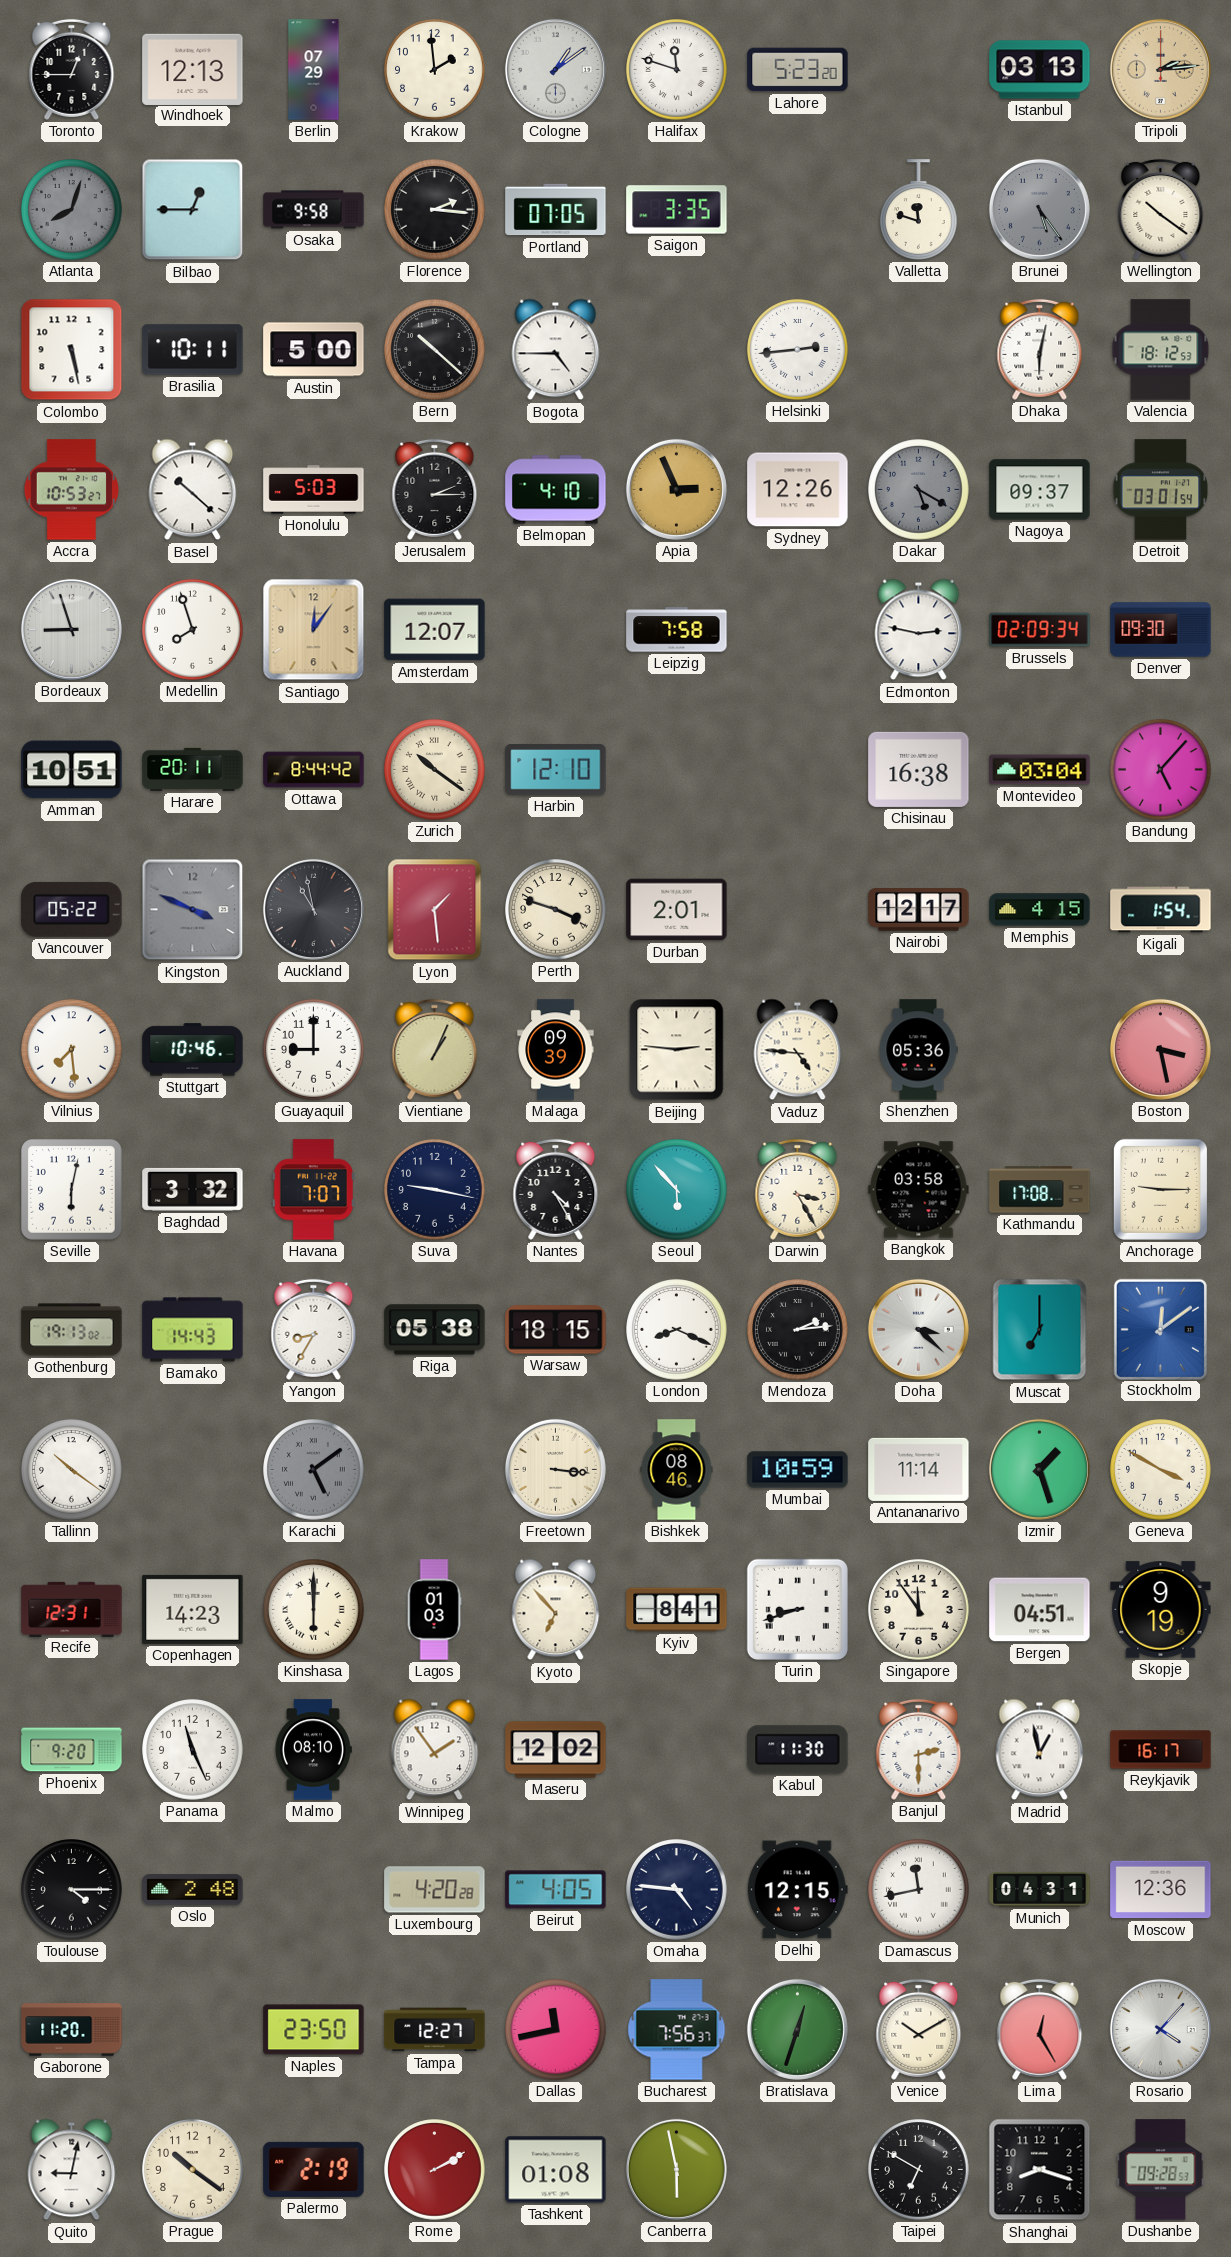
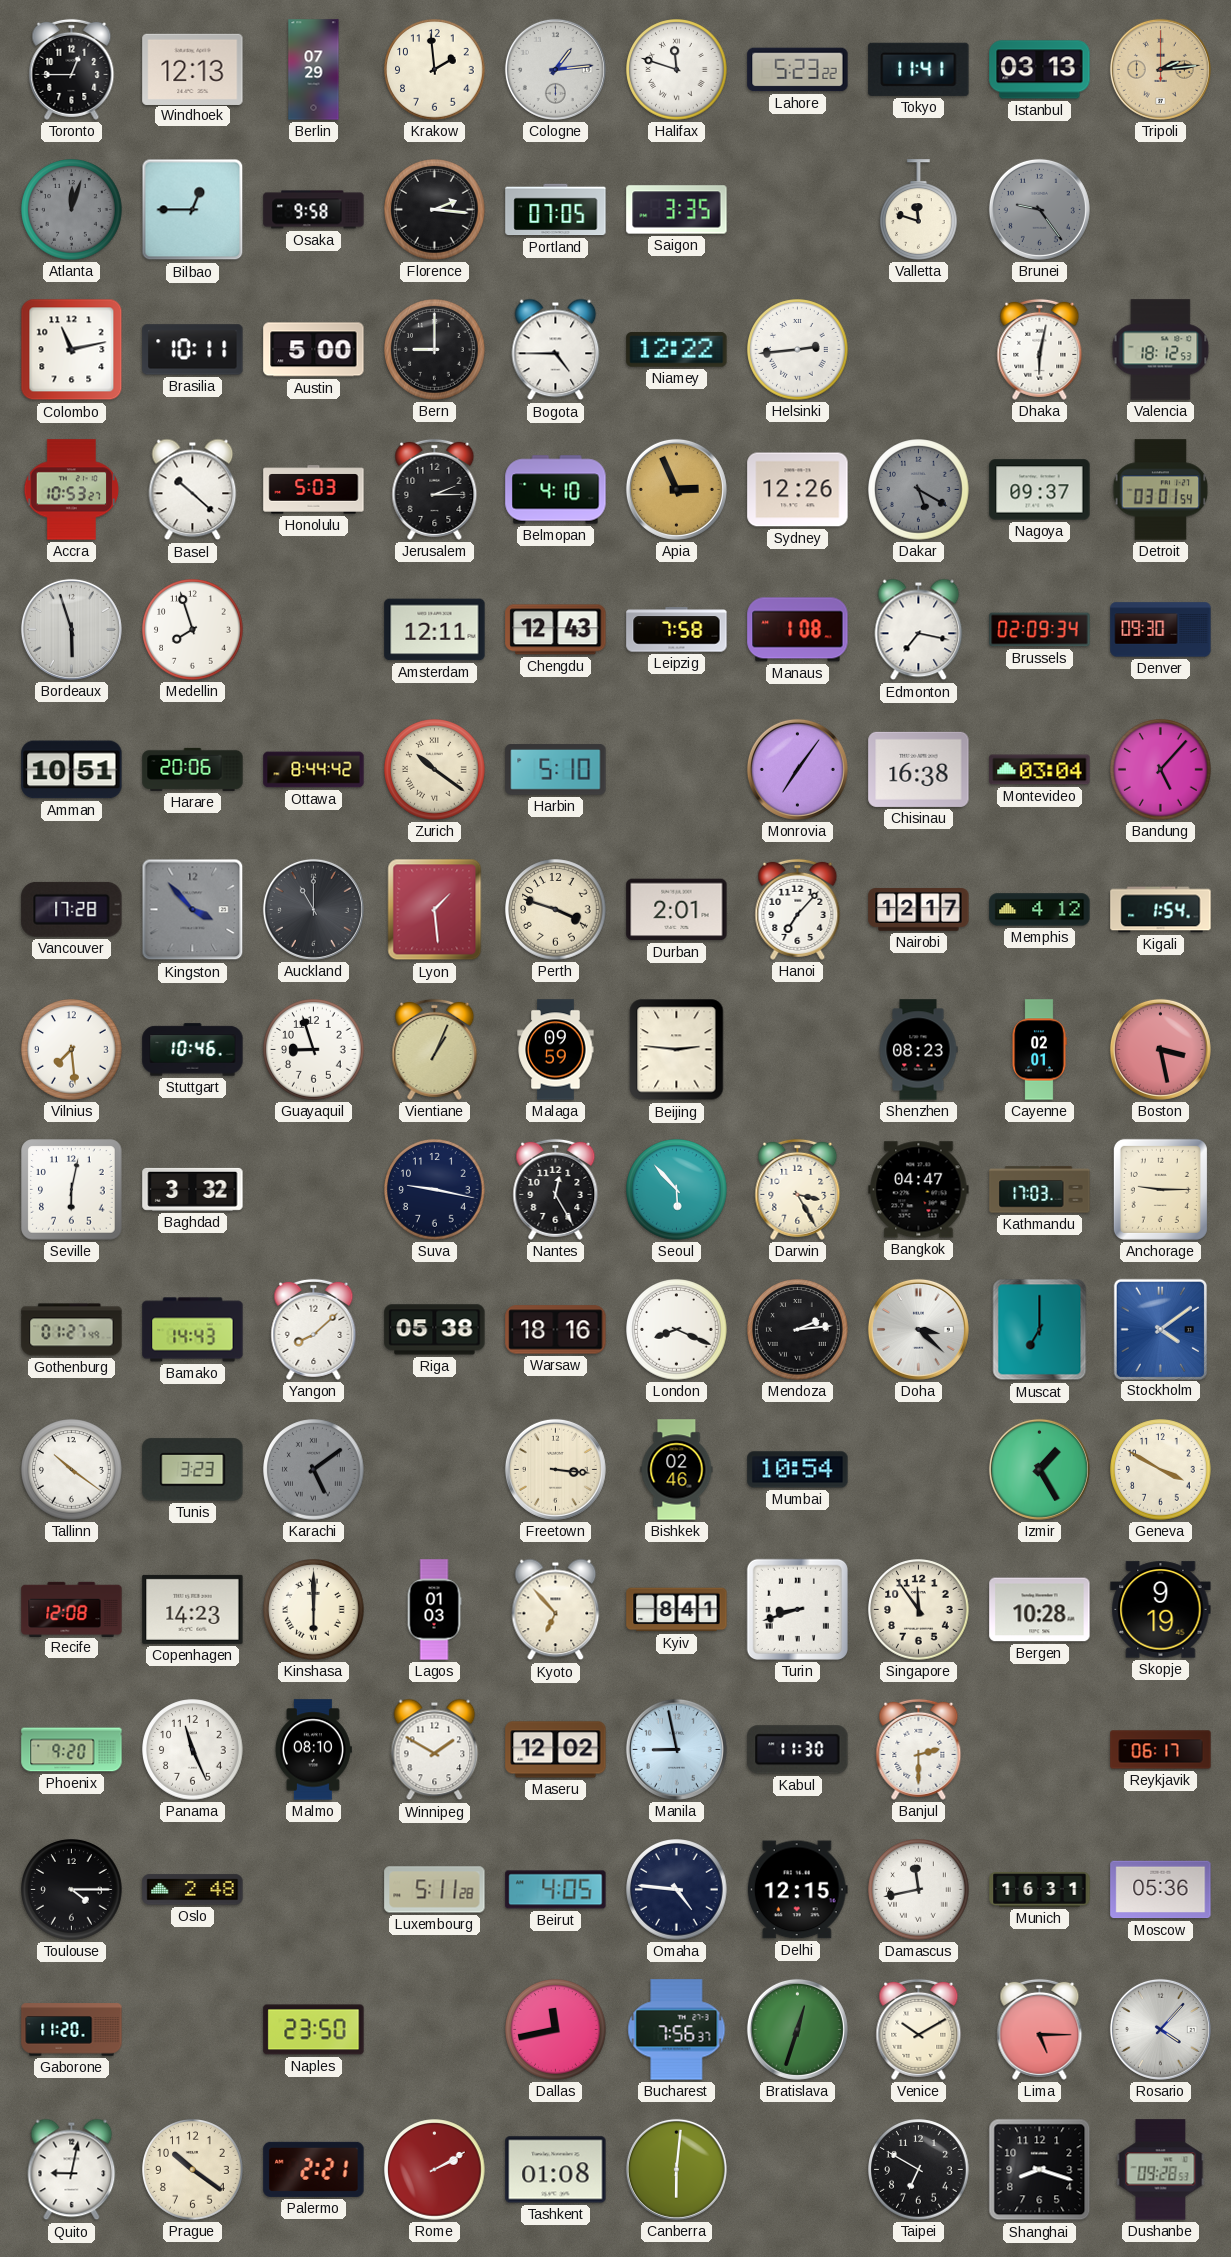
Cologne: 1:09 -> 1:14 (555, 69)
Lahore: 5:23:20 -> 5:23:22 (798, 70)
Tokyo: none -> 11:41 (919, 69)
Atlanta: 8:03 -> 12:03 (72, 210)
Brunei: 5:24 -> 9:24 (1039, 209)
Wellington: 10:21 -> none (1161, 209)
Colombo: 5:28 -> 11:13 (72, 350)
Bern: 10:22 -> 9:00 (435, 350)
Niamey: none -> 12:22 (677, 350)
Bordeaux: 8:57 -> 5:57 (71, 629)
Santiago: 12:06 -> none (314, 630)
Amsterdam: 12:07 -> 12:11 (435, 630)
Chengdu: none -> 12:43 (556, 630)
Manaus: none -> 1:08 (798, 630)
Edmonton: 2:47 -> 7:17 (919, 630)
Harare: 20:11 -> 20:06 (193, 769)
Harbin: 12:10 -> 5:10 (556, 770)
Monrovia: none -> 7:06 (797, 769)
Vancouver: 05:22 -> 17:28 (72, 909)
Kingston: 3:49 -> 3:53 (193, 910)
Auckland: 10:58 -> 11:00 (313, 909)
Hanoi: none -> 7:07 (798, 909)
Memphis: 4:15 -> 4:12 (1040, 910)
Guayaquil: 9:00 -> 8:57 (314, 1050)
Malaga: 09:39 -> 09:59 (556, 1050)
Vaduz: 4:46 -> none (798, 1050)
Shenzhen: 05:36 -> 08:23 (918, 1050)
Cayenne: none -> 02:01 (1039, 1050)
Havana: 7:07 -> none (313, 1190)
Nantes: 4:25 -> 12:25 (556, 1189)
Bangkok: 03:58 -> 04:47 (919, 1190)
Kathmandu: 17:08 -> 17:03 (1040, 1190)
Gothenburg: 19:13 -> 01:27 (72, 1330)
Yangon: 8:35 -> 8:08 (314, 1329)
Warsaw: 18:15 -> 18:16 (556, 1330)
Stockholm: 12:09 -> 4:09 (1160, 1329)
Tunis: none -> 3:23 (193, 1470)
Bishkek: 08:46 -> 02:46 (677, 1470)
Mumbai: 10:59 -> 10:54 (798, 1470)
Antananarivo: 11:14 -> none (919, 1469)
Izmir: 1:27 -> 1:25 (1039, 1469)
Recife: 12:31 -> 12:08 (72, 1609)
Bergen: 04:51 -> 10:28 (1040, 1610)
Winnipeg: 1:54 -> 1:50 (435, 1750)
Manila: none -> 8:58 (676, 1749)
Madrid: 12:58 -> none (1040, 1750)
Reykjavik: 16:17 -> 06:17 (1161, 1750)
Luxembourg: 4:20 -> 5:11 (435, 1890)
Munich: 04:31 -> 16:31 (1040, 1890)
Moscow: 12:36 -> 05:36 (1161, 1890)
Tampa: 12:27 -> none (435, 2030)
Lima: 12:25 -> 5:15 (1040, 2029)
Palermo: 2:19 -> 2:21 (314, 2169)
Canberra: 5:58 -> 6:01 (676, 2169)
